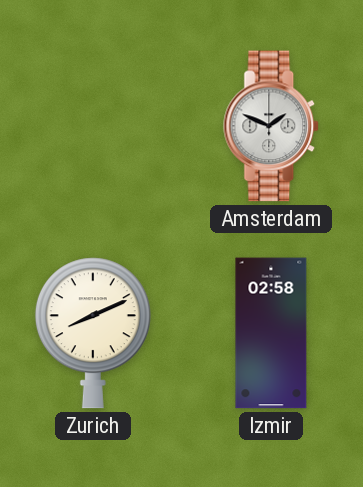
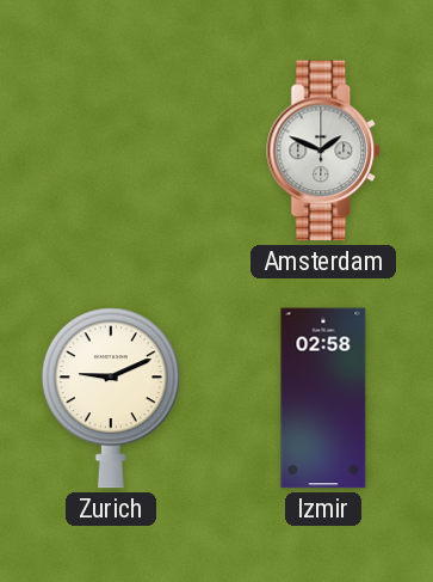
Zurich: 8:11 -> 9:11 (111, 398)
